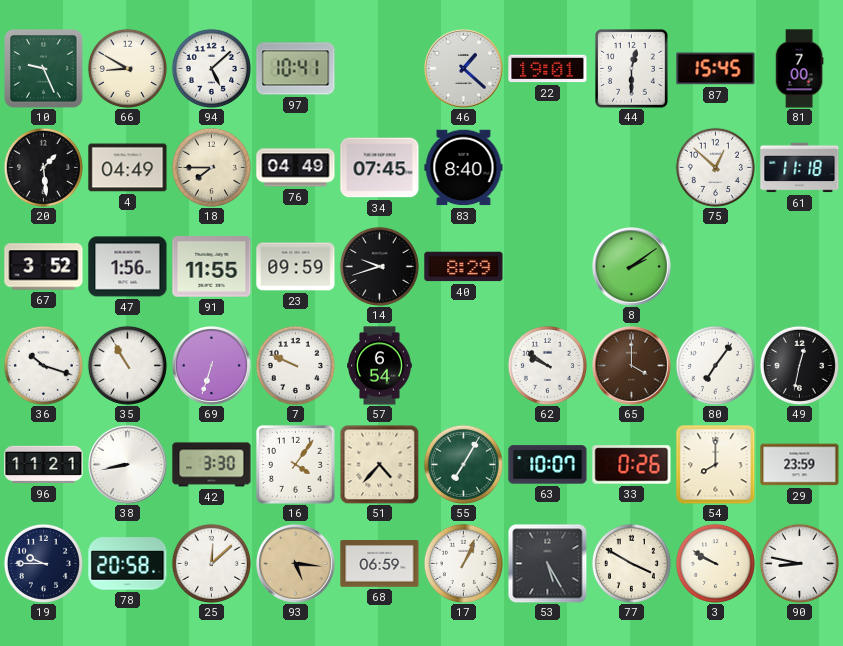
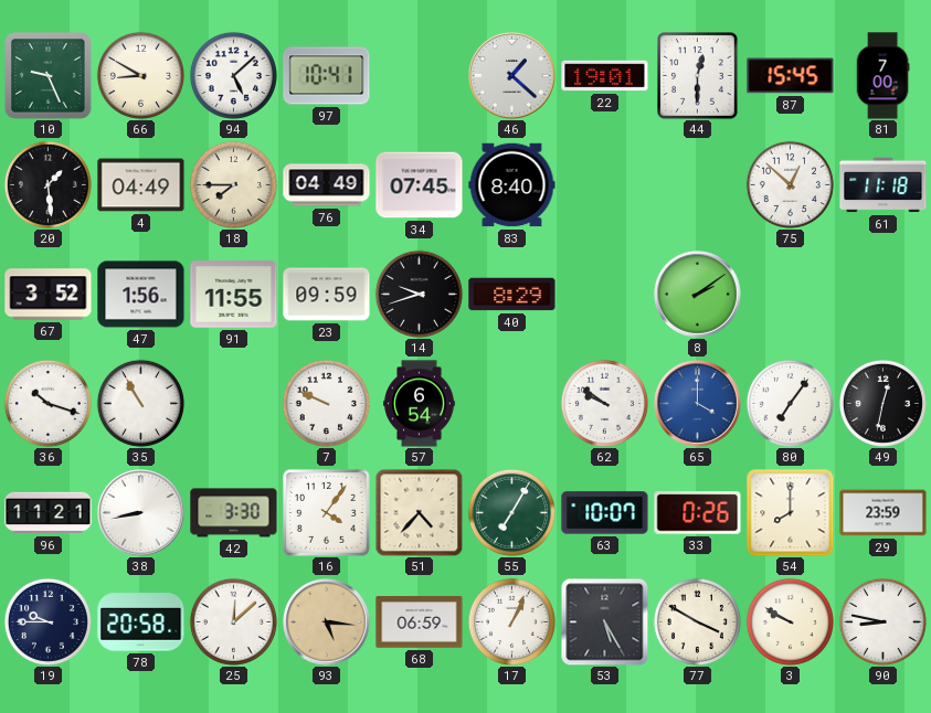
69: 6:33 -> none (212, 366)
65 dial: brown -> blue (698, 404)
